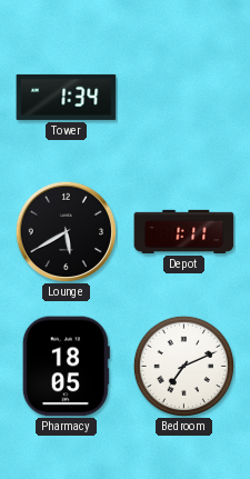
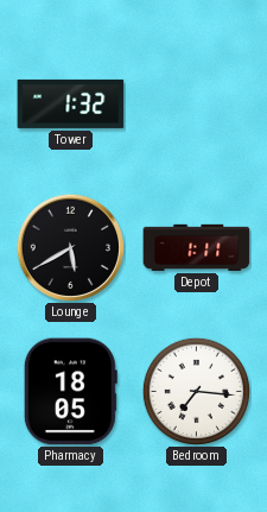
Tower: 1:34 -> 1:32 (71, 103)
Bedroom: 7:11 -> 7:16 (196, 391)
